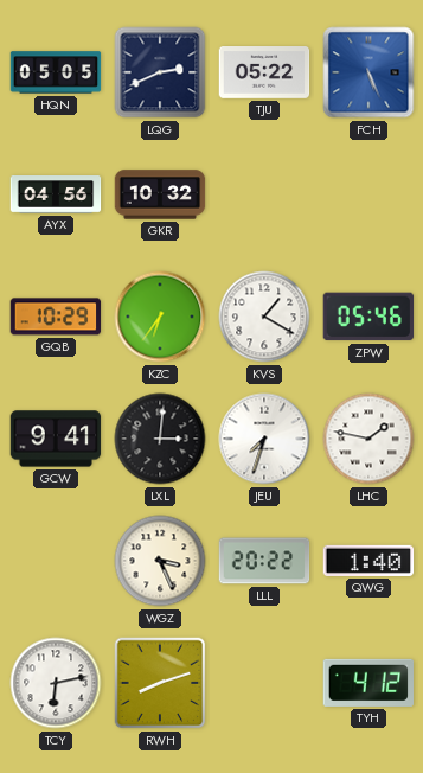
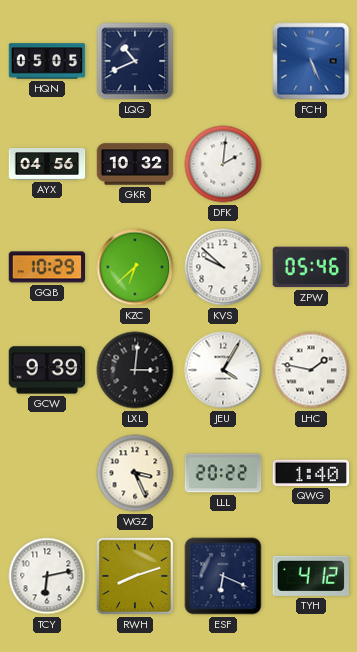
LQG: 2:41 -> 10:41 (135, 61)
TJU: 05:22 -> none (264, 74)
DFK: none -> 2:01 (223, 164)
KZC: 6:36 -> 6:38 (135, 267)
KVS: 1:20 -> 9:52 (223, 267)
GCW: 9:41 -> 9:39 (47, 370)
JEU: 7:33 -> 4:05 (223, 370)
ESF: none -> 6:19 (223, 576)
